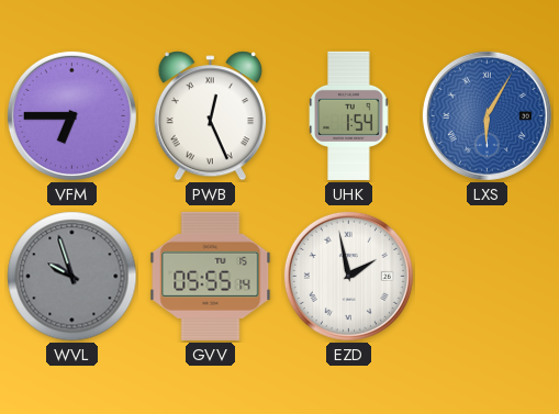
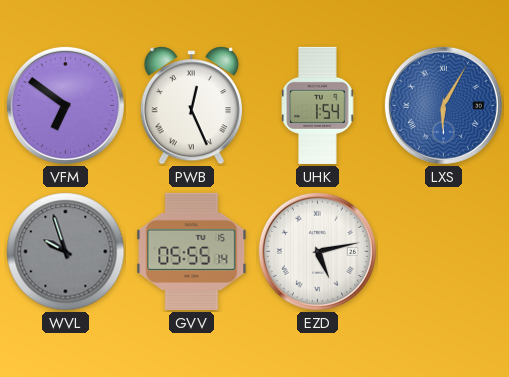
VFM: 6:45 -> 6:51 (65, 105)
EZD: 1:58 -> 5:13 (317, 251)
